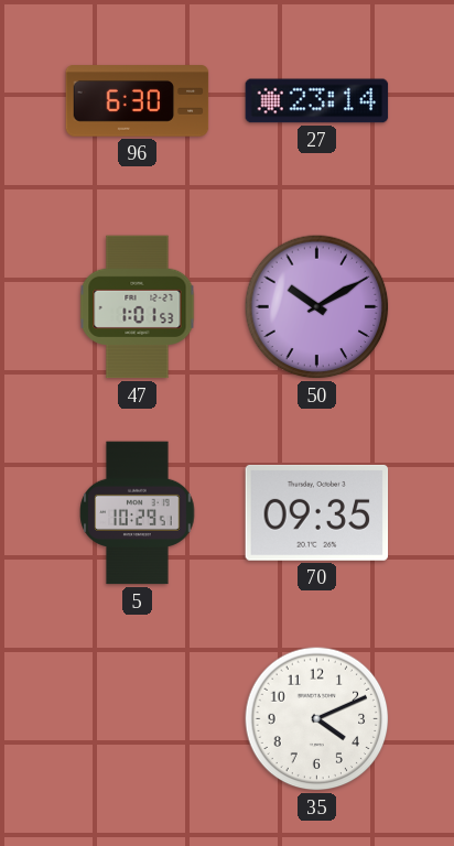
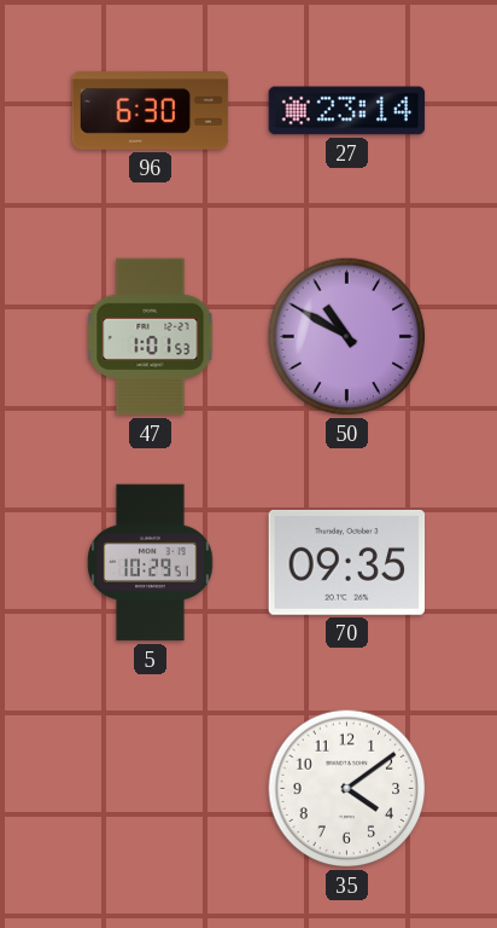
50: 10:10 -> 10:50 (347, 337)
35: 4:11 -> 4:09 (347, 789)
